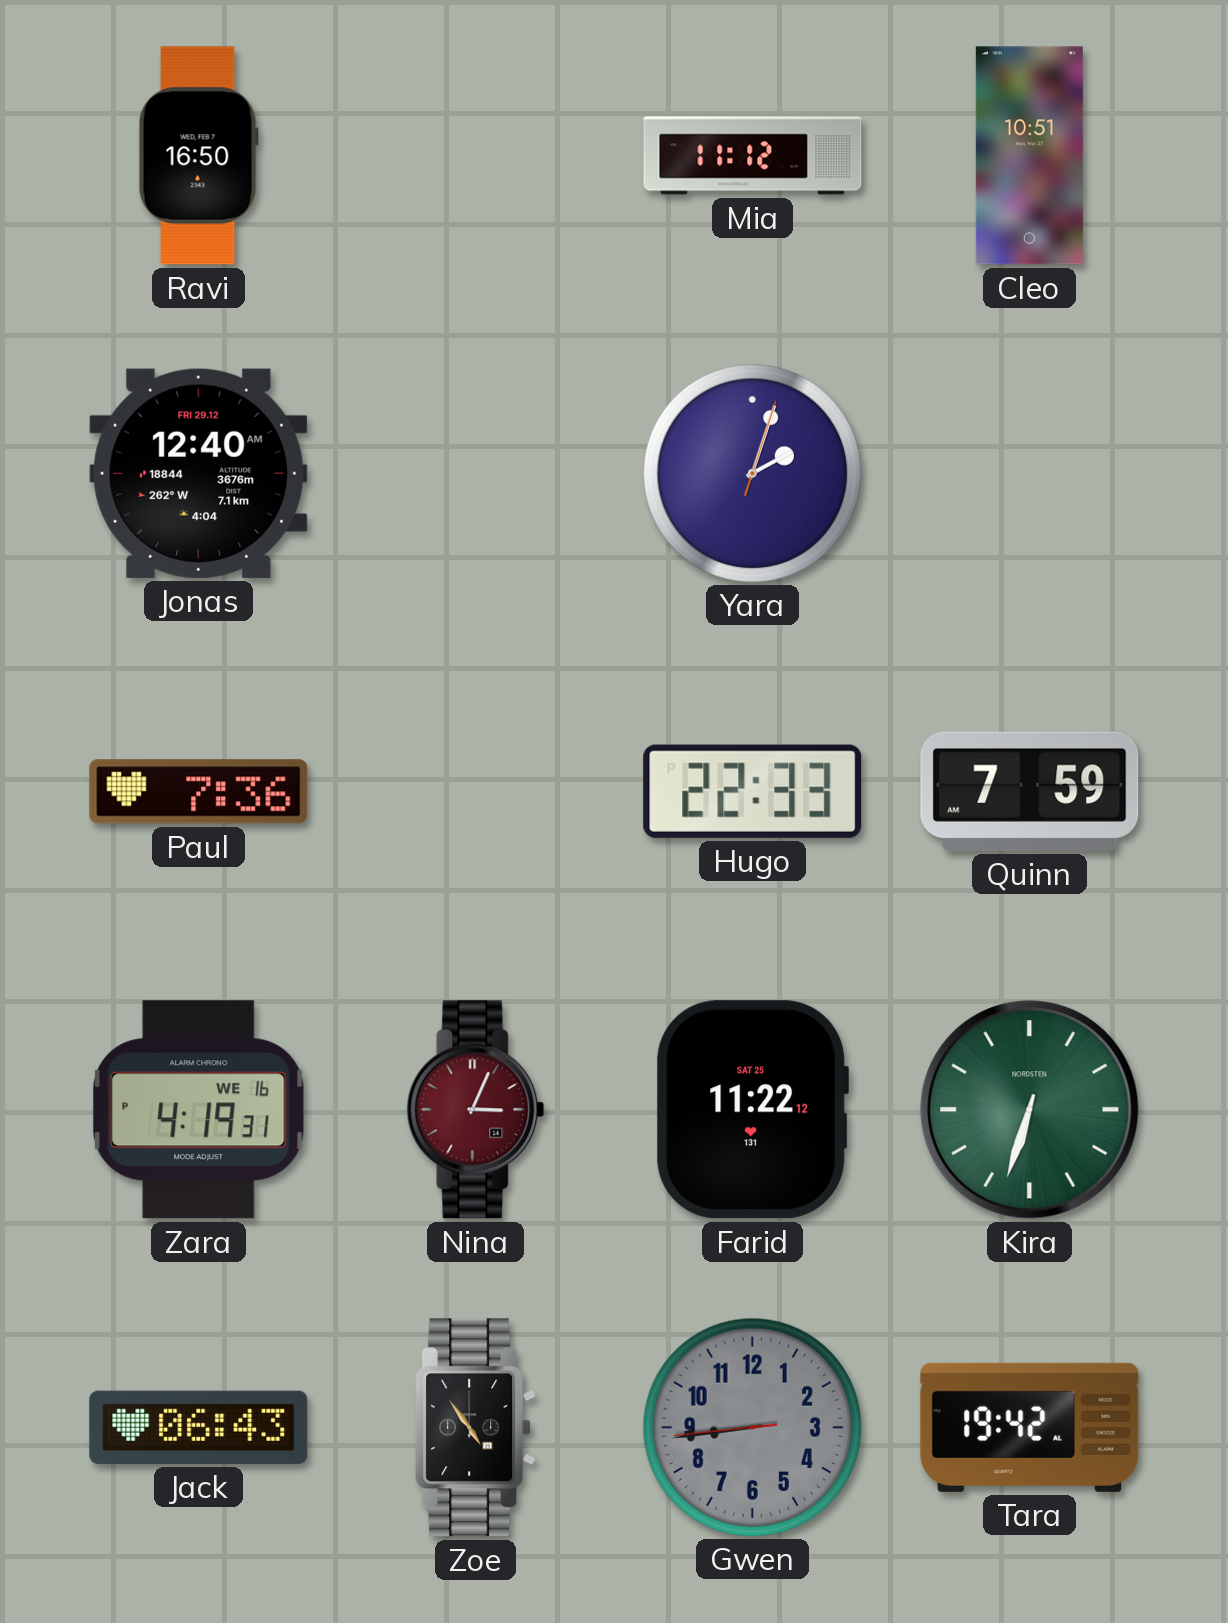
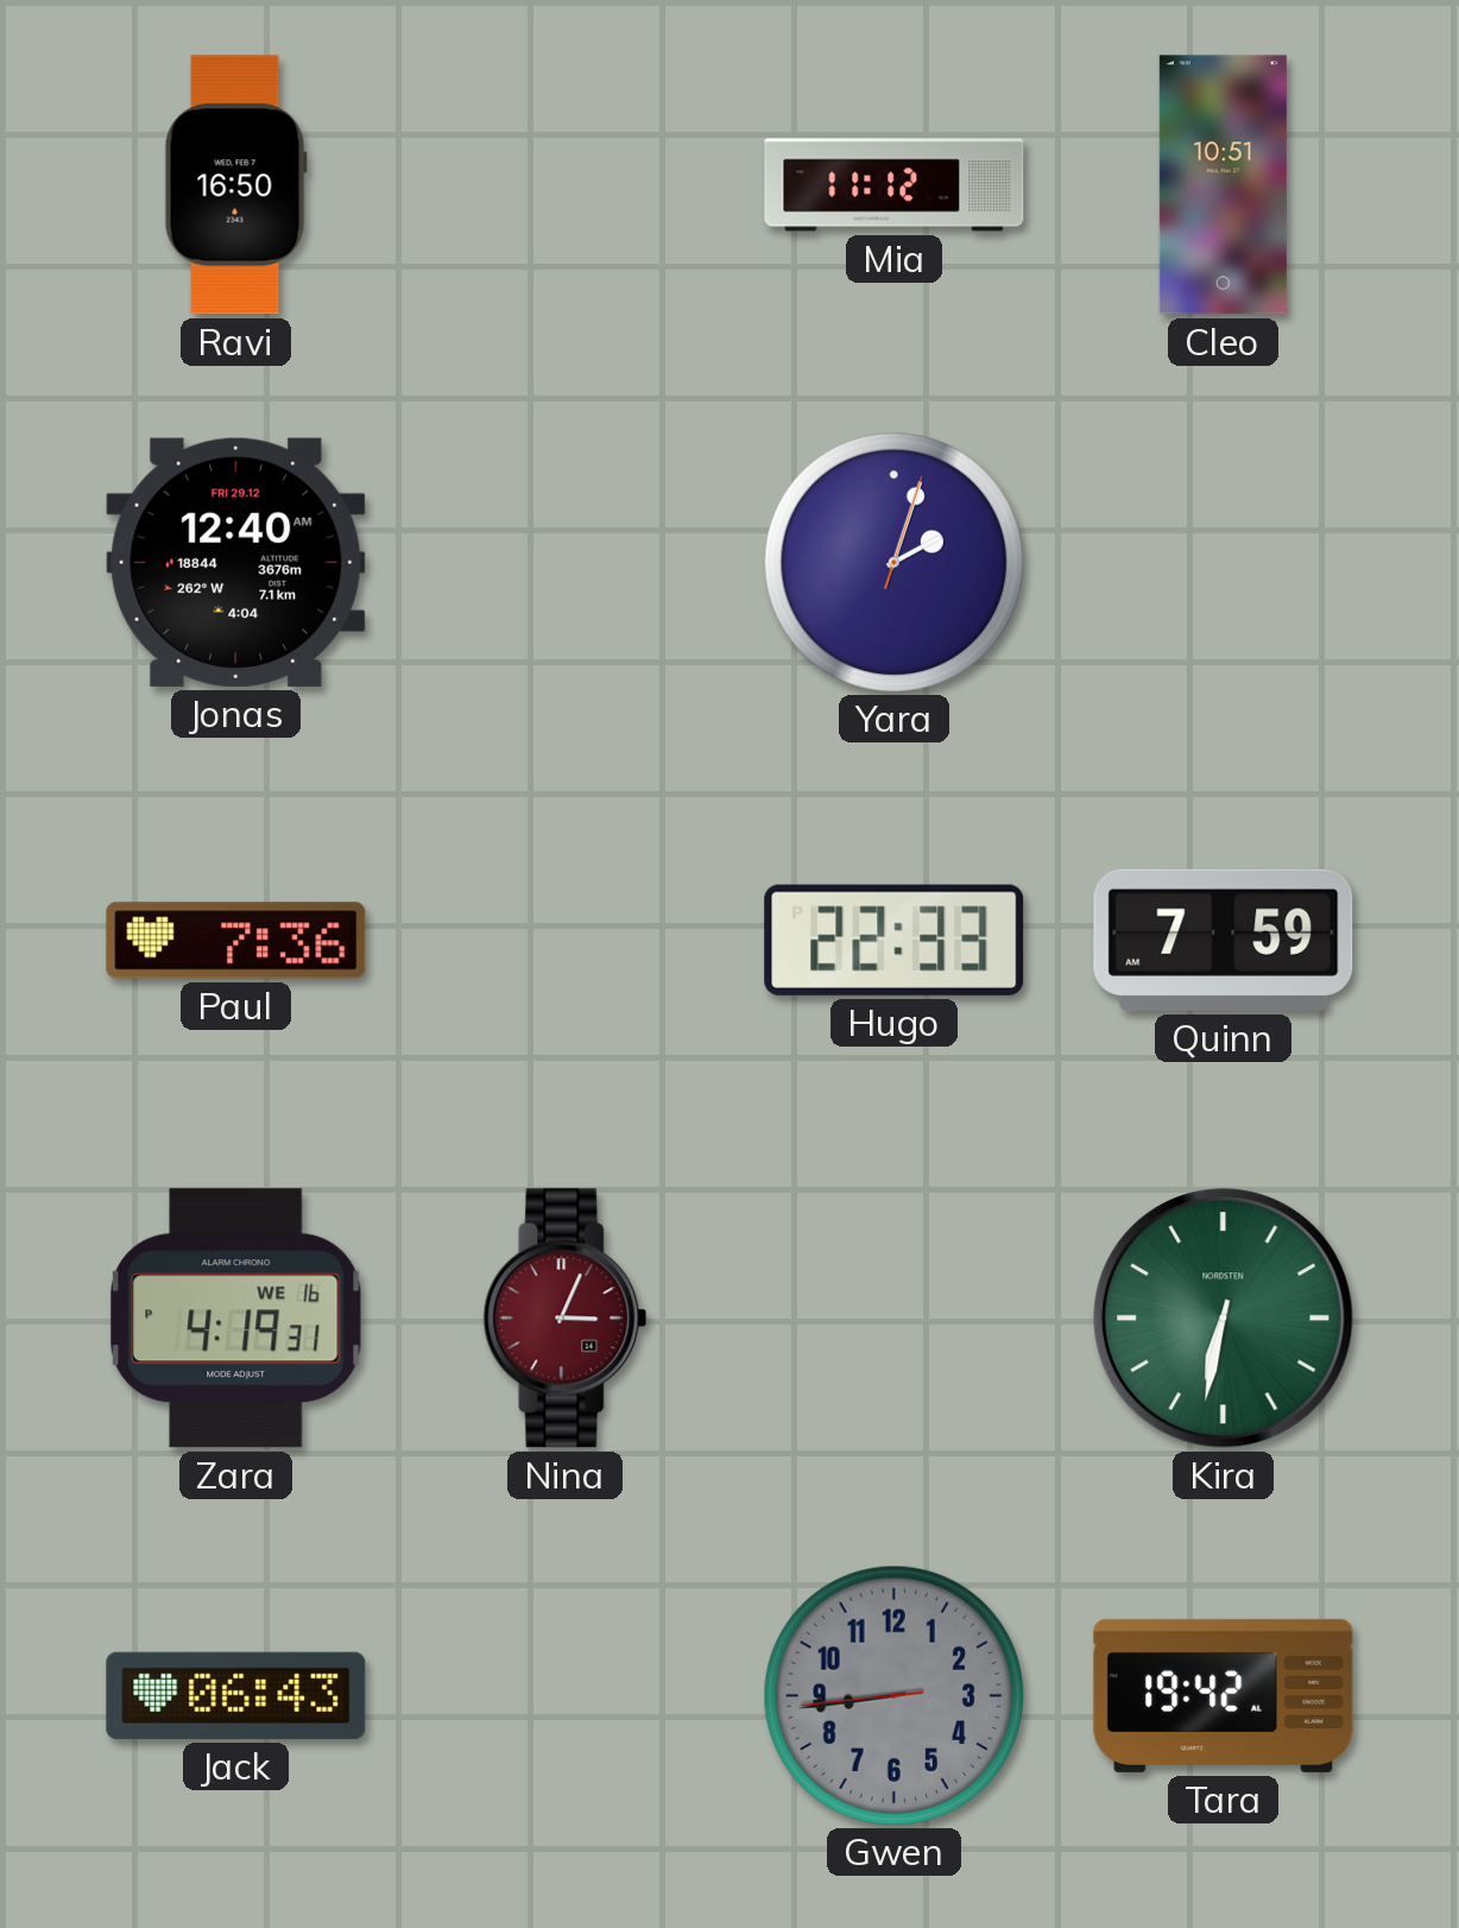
Farid: 11:22 -> none (752, 1110)
Kira: 6:33 -> 6:32 (1224, 1319)
Zoe: 4:54 -> none (476, 1428)
